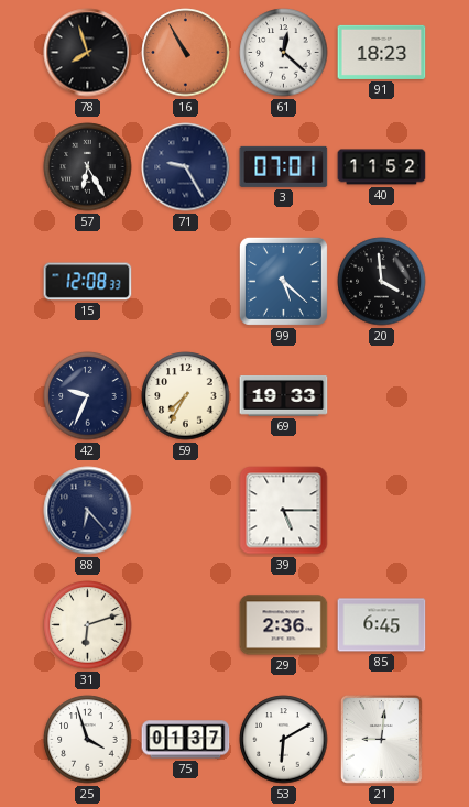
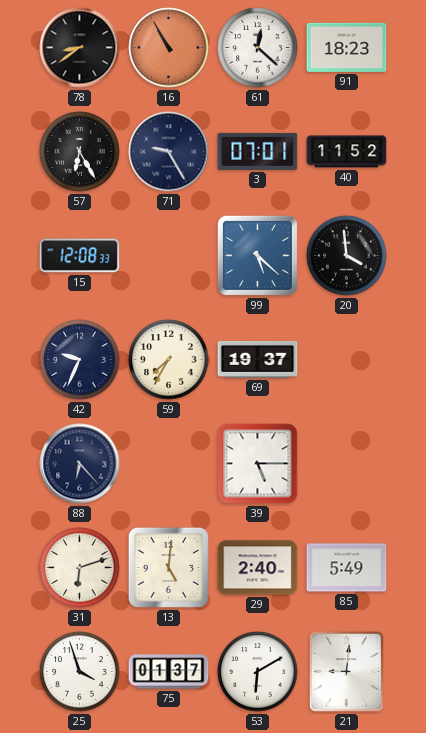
78: 7:57 -> 8:39 (80, 48)
69: 19:33 -> 19:37 (258, 359)
13: none -> 5:01 (168, 567)
29: 2:36 -> 2:40 (258, 568)
85: 6:45 -> 5:49 (347, 568)
